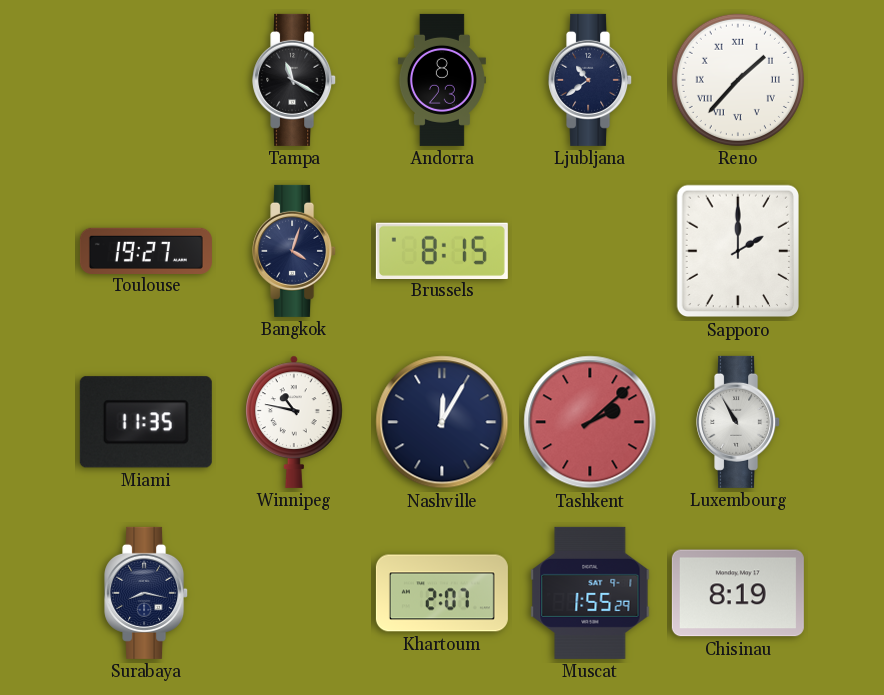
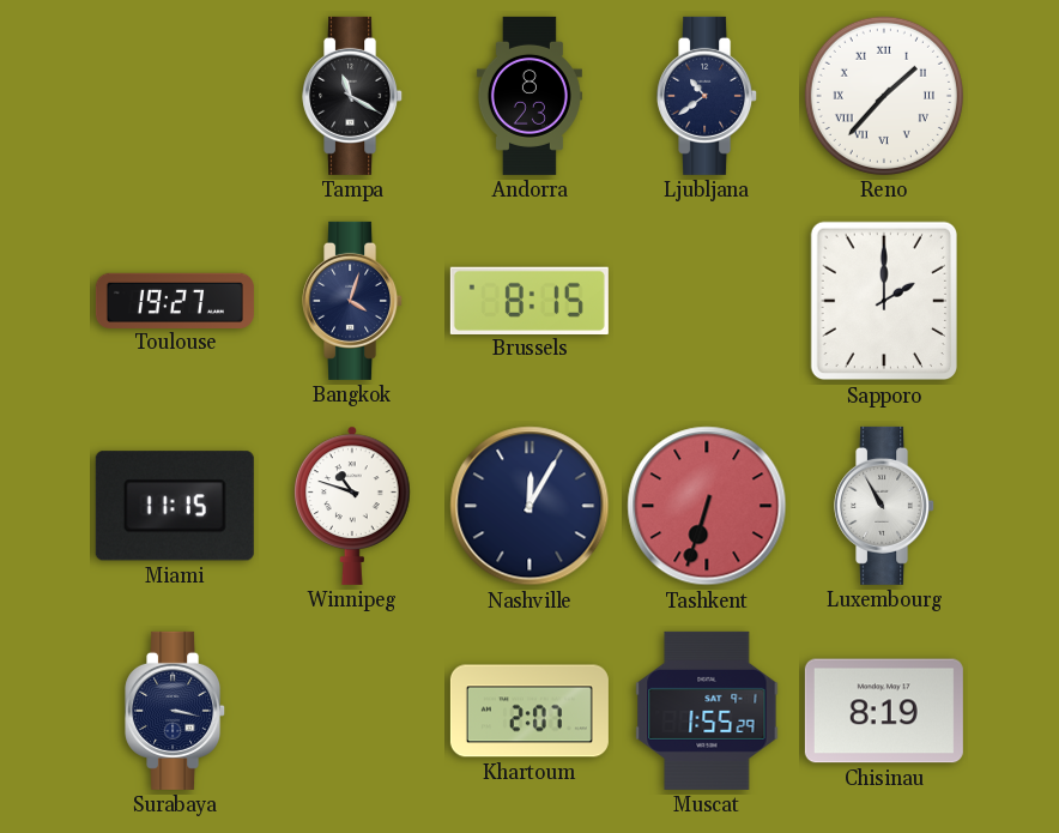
Miami: 11:35 -> 11:15 (175, 506)
Winnipeg: 10:47 -> 10:48 (352, 506)
Tashkent: 2:08 -> 6:33 (707, 506)
Surabaya: 8:17 -> 3:17 (176, 711)
